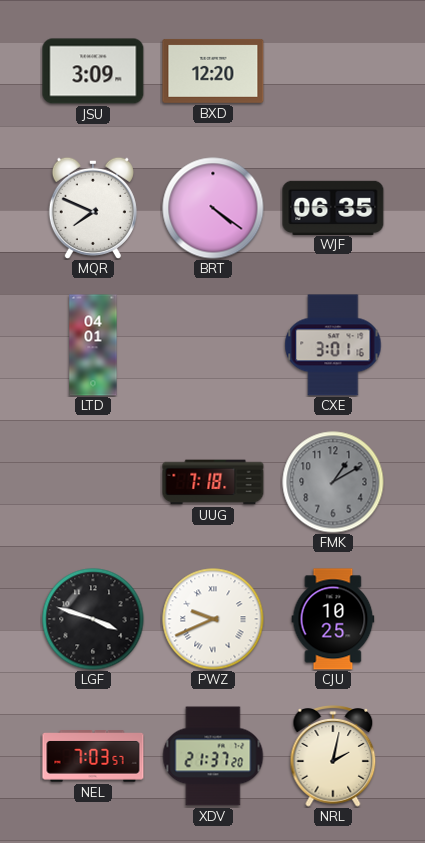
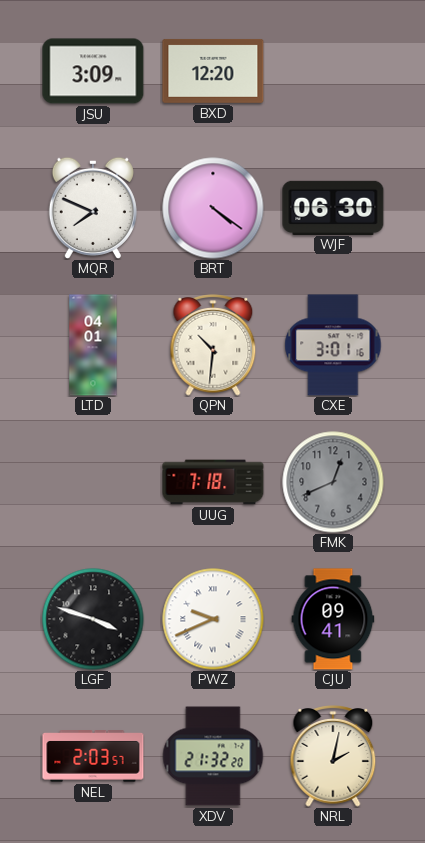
WJF: 06:35 -> 06:30 (333, 207)
QPN: none -> 10:31 (213, 346)
FMK: 1:10 -> 12:41 (333, 482)
CJU: 10:25 -> 09:41 (333, 619)
NEL: 7:03 -> 2:03 (93, 756)
XDV: 21:37 -> 21:32 (213, 756)
